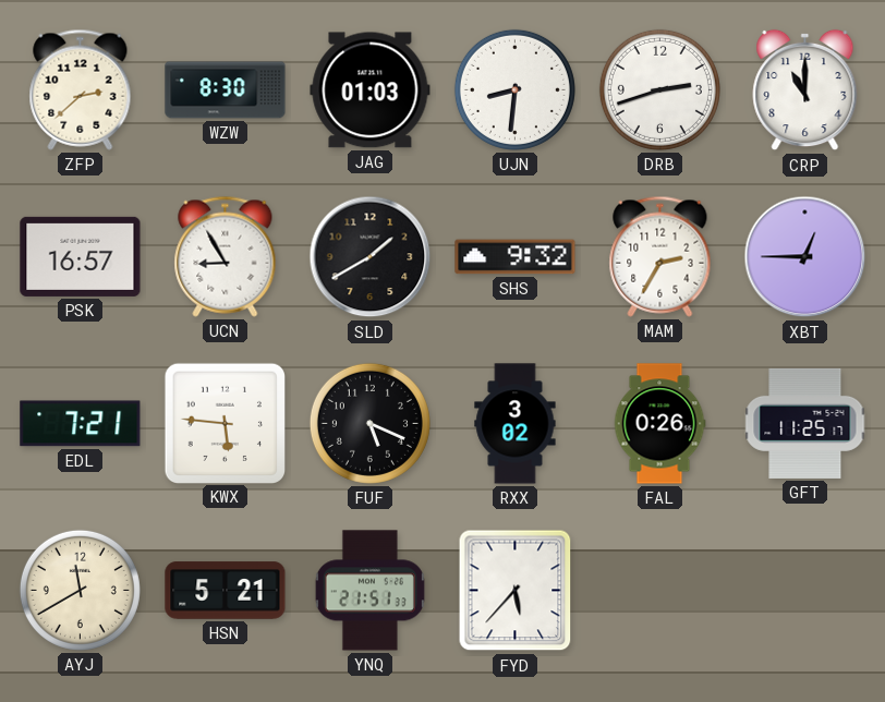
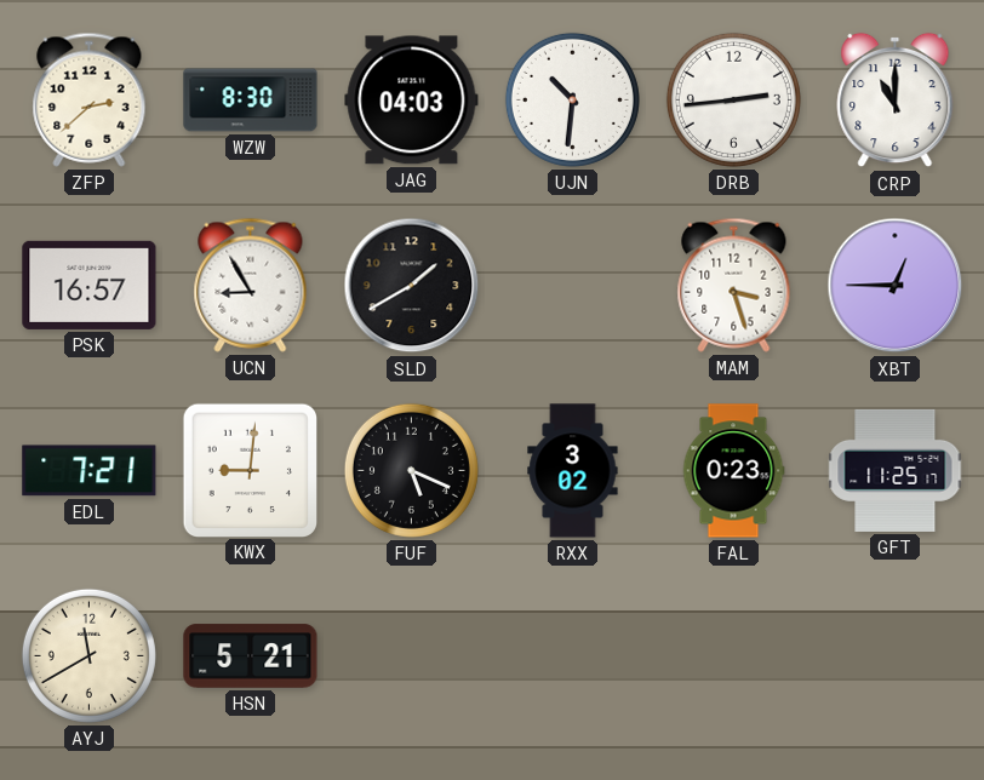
JAG: 01:03 -> 04:03 (412, 101)
UJN: 8:31 -> 10:31 (572, 99)
DRB: 2:42 -> 2:44 (733, 99)
SHS: 9:32 -> none (516, 257)
MAM: 2:35 -> 3:27 (734, 285)
KWX: 5:46 -> 9:01 (250, 470)
FAL: 0:26 -> 0:23 (733, 471)
YNQ: 21:51 -> none (369, 591)
FYD: 5:37 -> none (516, 591)
